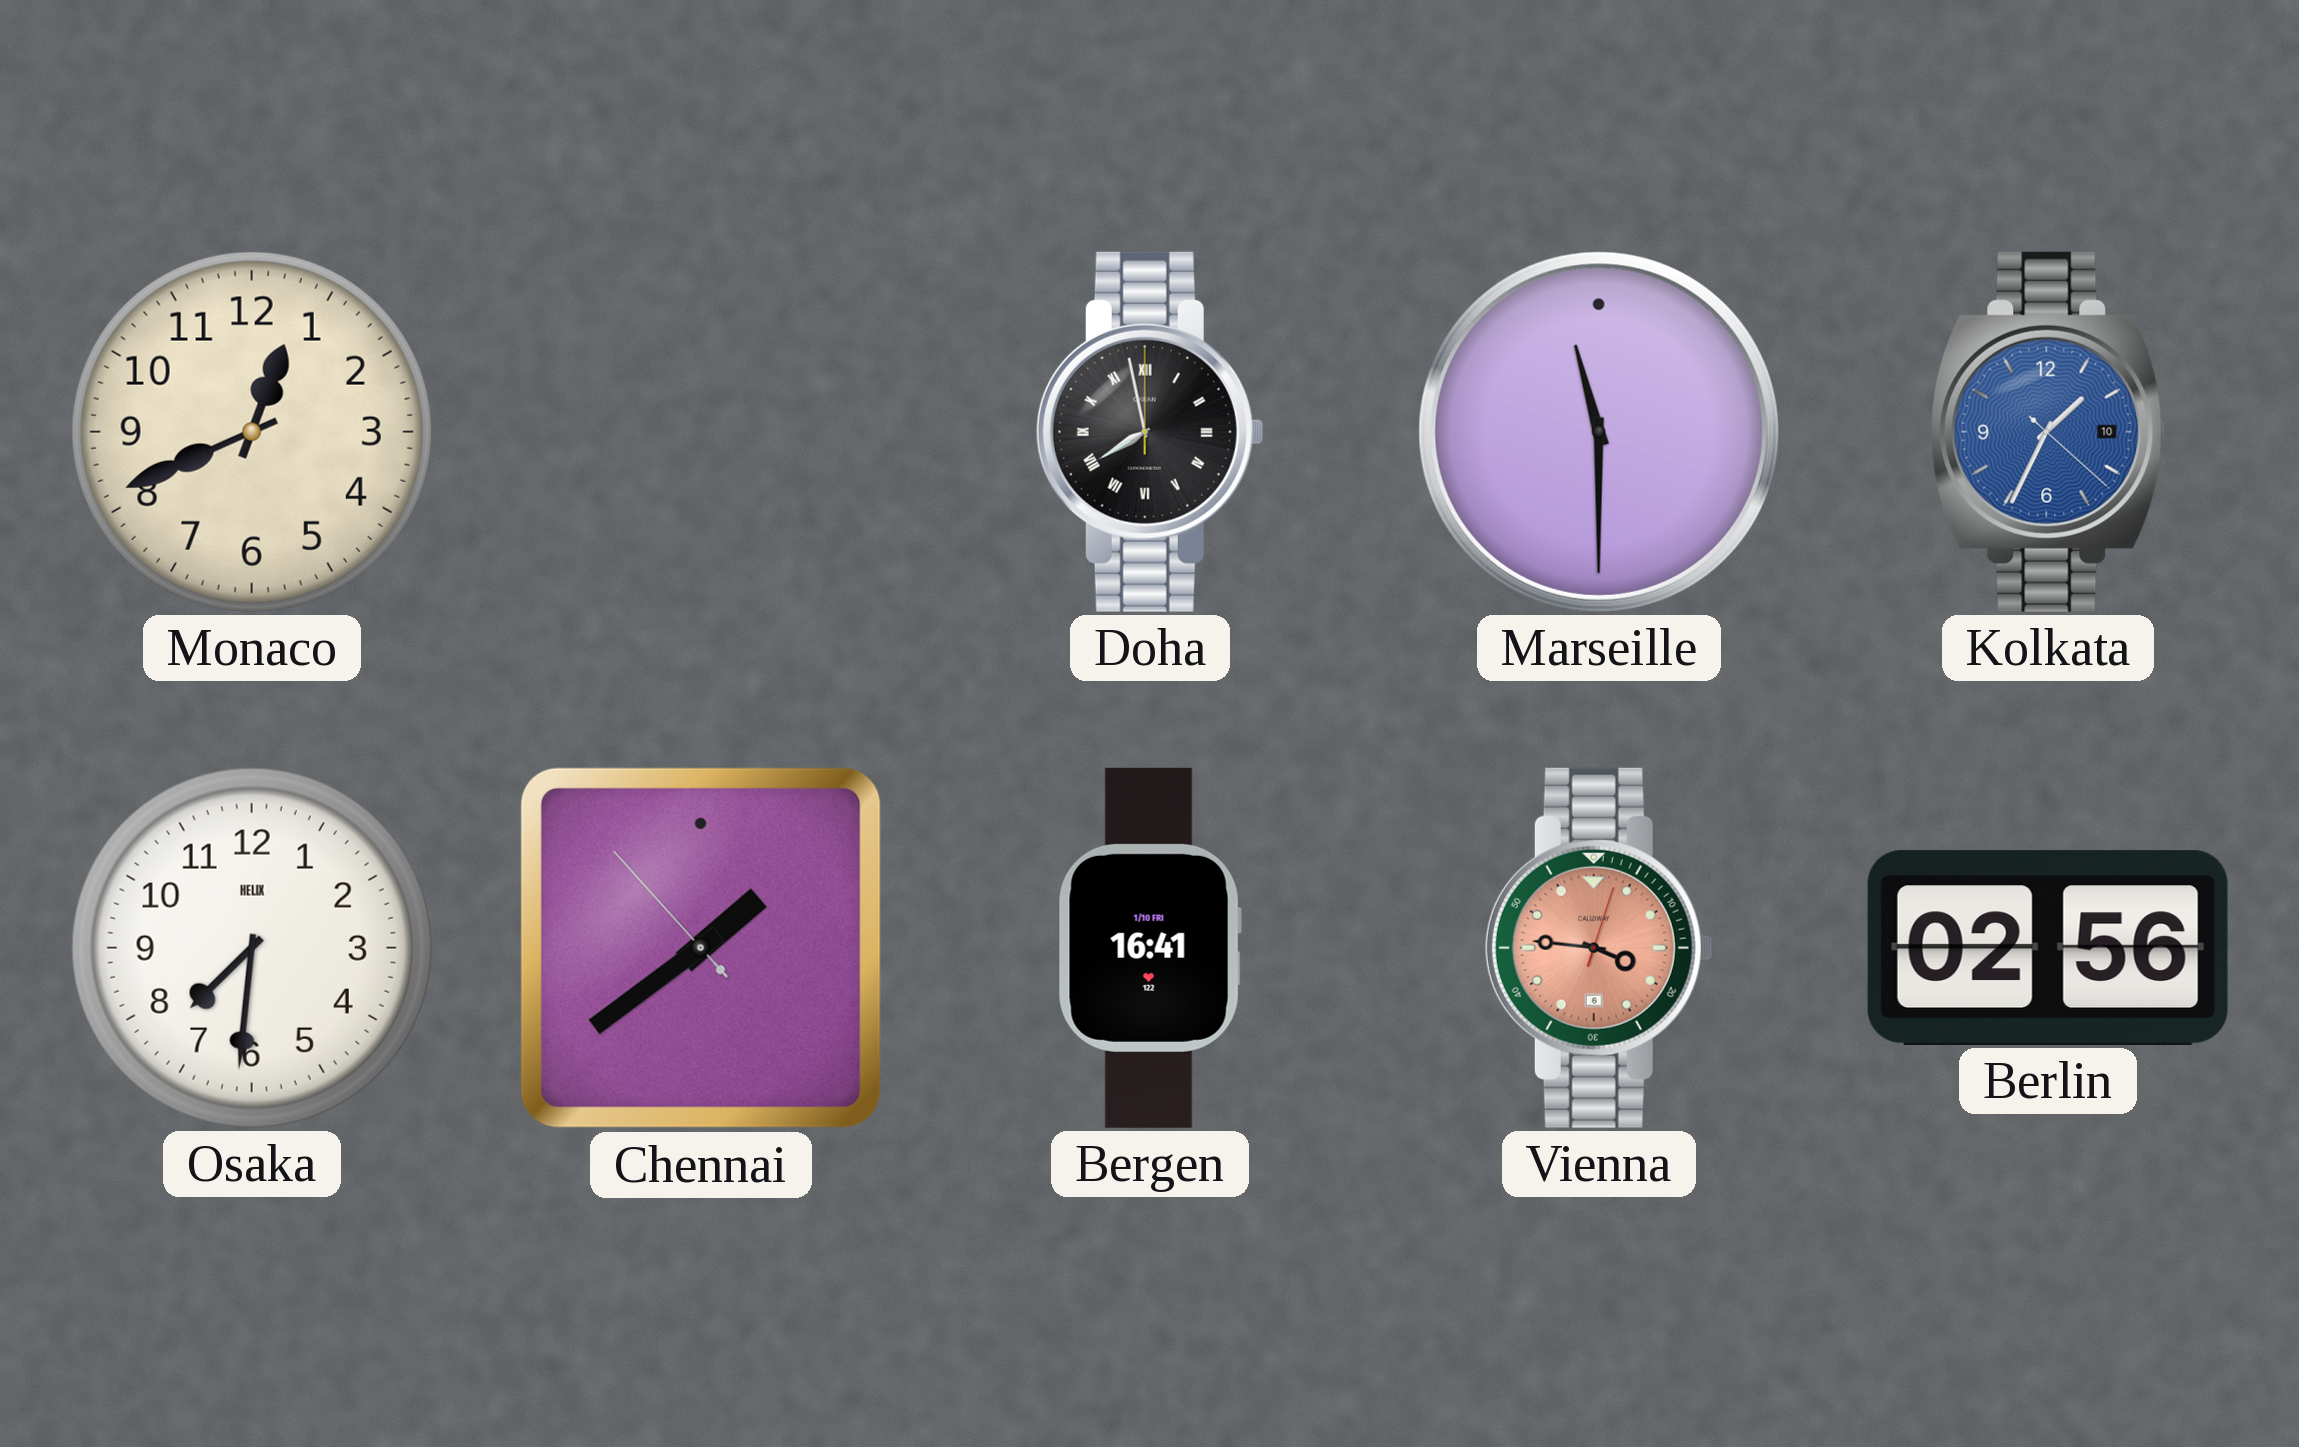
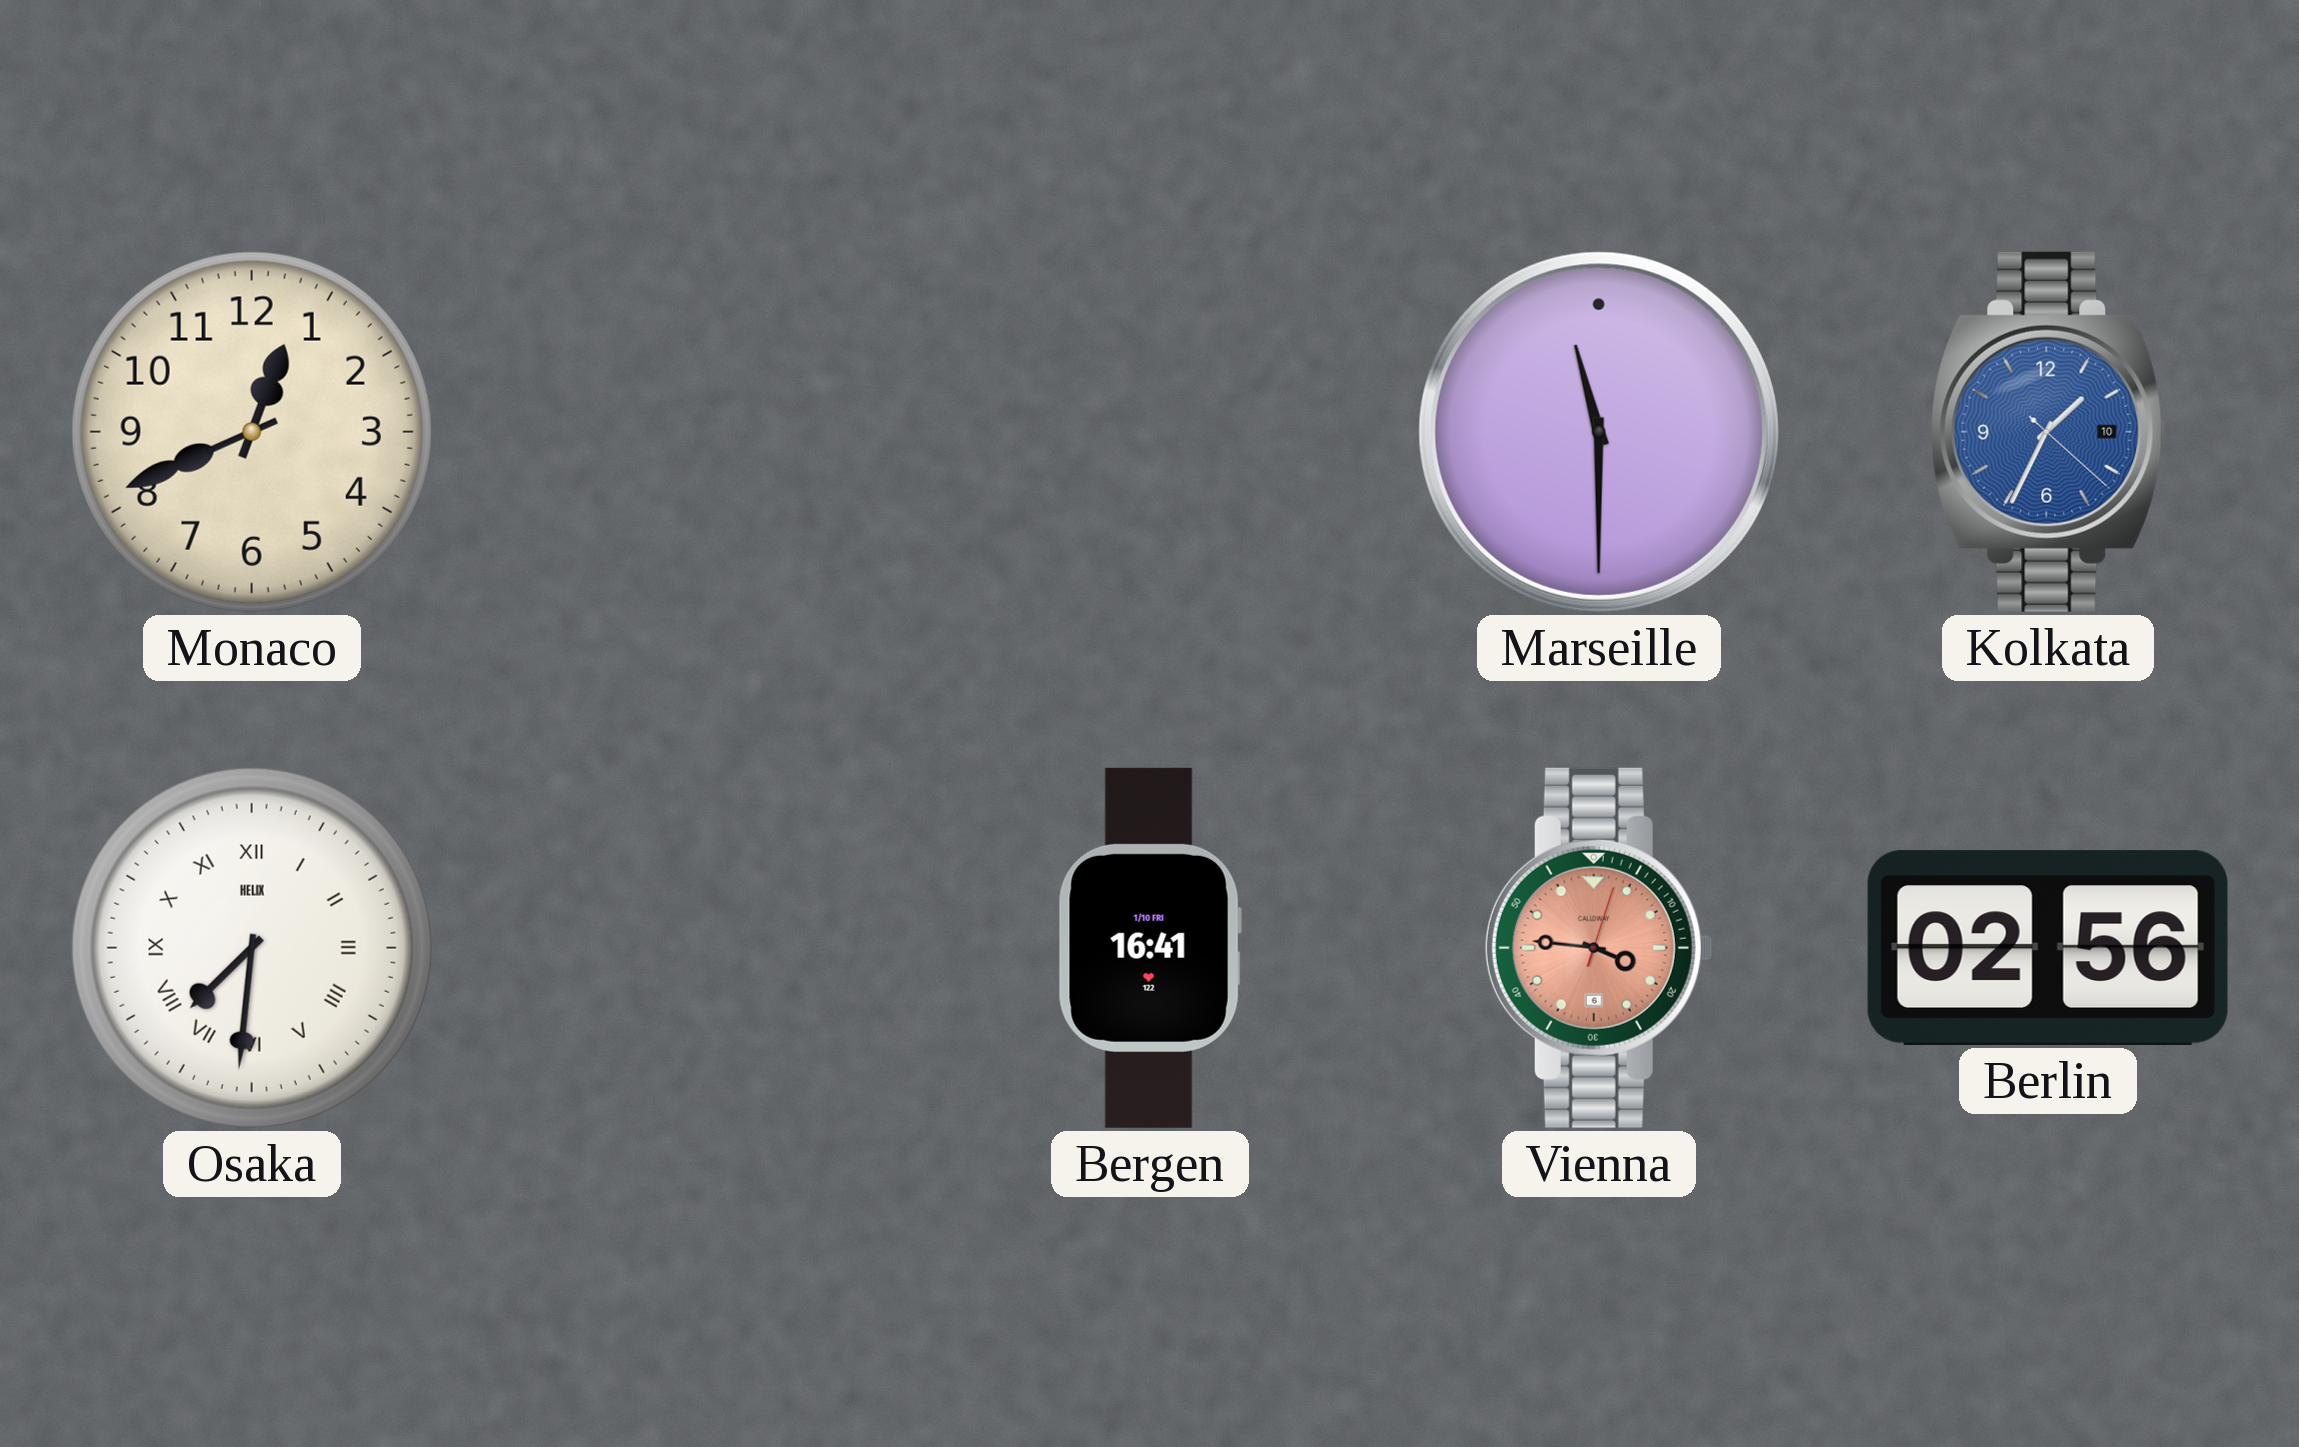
Doha: 7:58 -> none (1150, 432)
Osaka numerals: Arabic -> Roman (252, 948)
Chennai: 1:38 -> none (701, 948)
